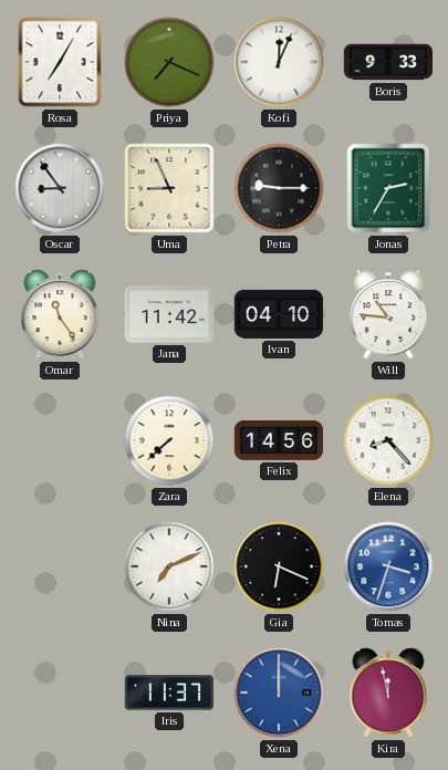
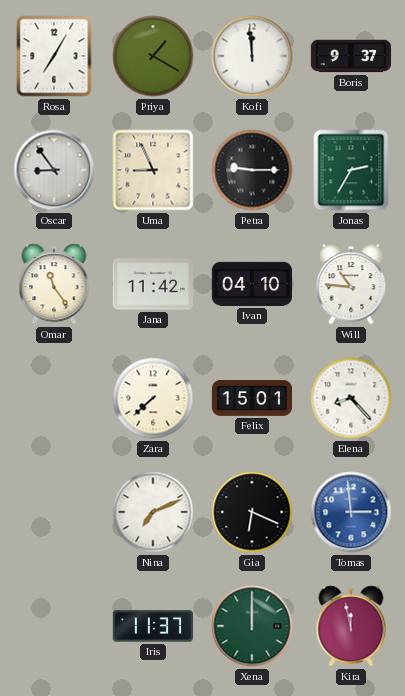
Priya: 7:19 -> 1:20 (153, 56)
Kofi: 12:04 -> 11:59 (252, 56)
Boris: 9:33 -> 9:37 (351, 56)
Felix: 14:56 -> 15:01 (252, 398)
Tomas: 3:33 -> 2:59 (351, 512)
Xena dial: blue -> green (252, 626)
